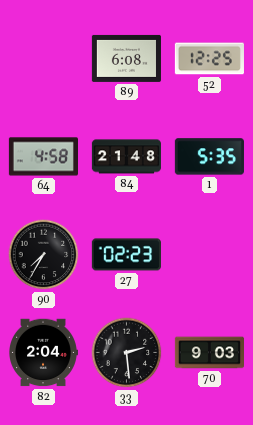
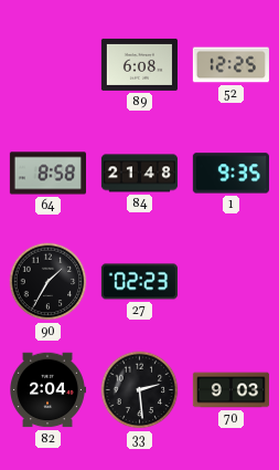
64: 4:58 -> 8:58 (47, 174)
1: 5:35 -> 9:35 (230, 174)
90: 7:35 -> 1:35 (49, 282)
